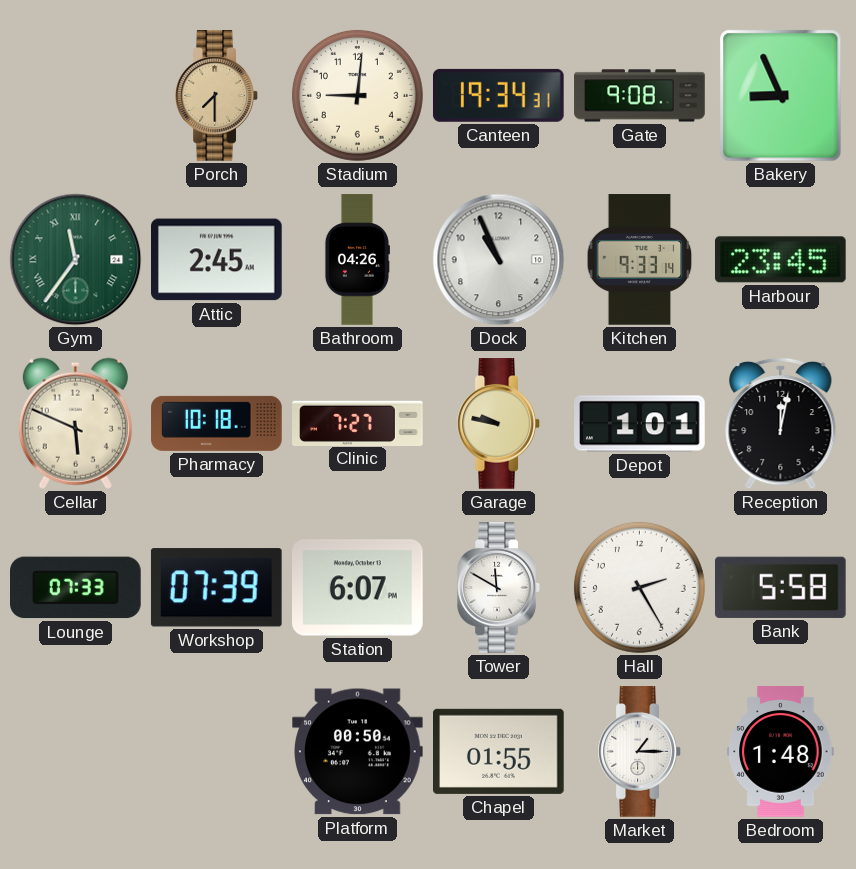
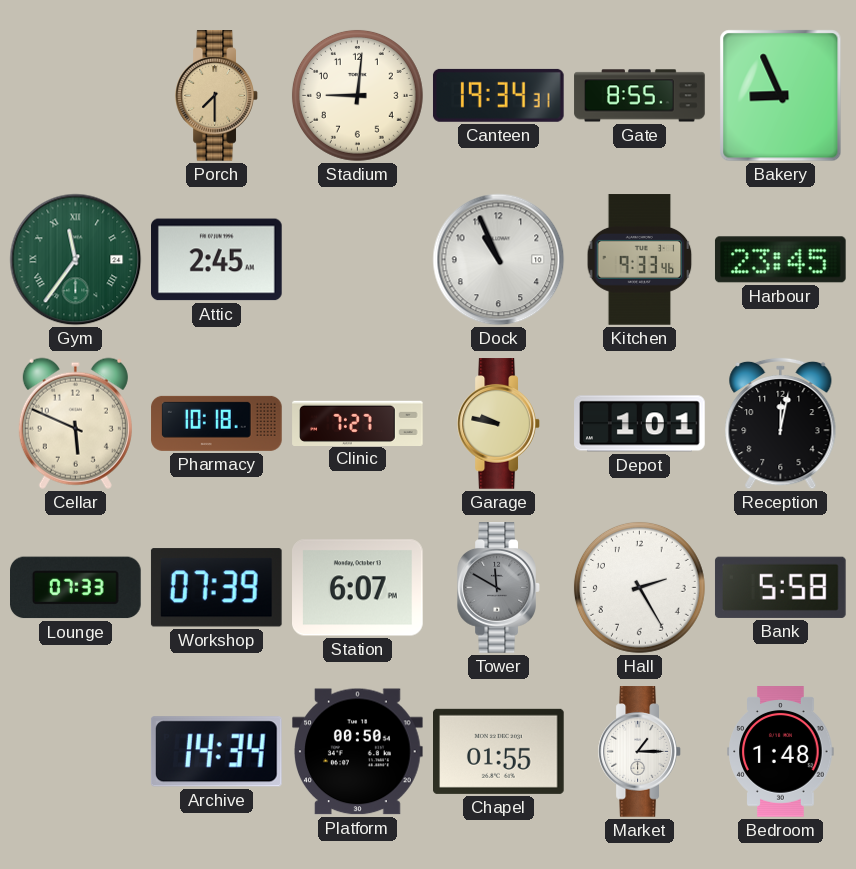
Gate: 9:08 -> 8:55 (640, 96)
Bathroom: 04:26 -> none (357, 260)
Kitchen: 9:33:14 -> 9:33:46 (640, 260)
Tower dial: white -> grey (499, 588)
Archive: none -> 14:34 (216, 752)
